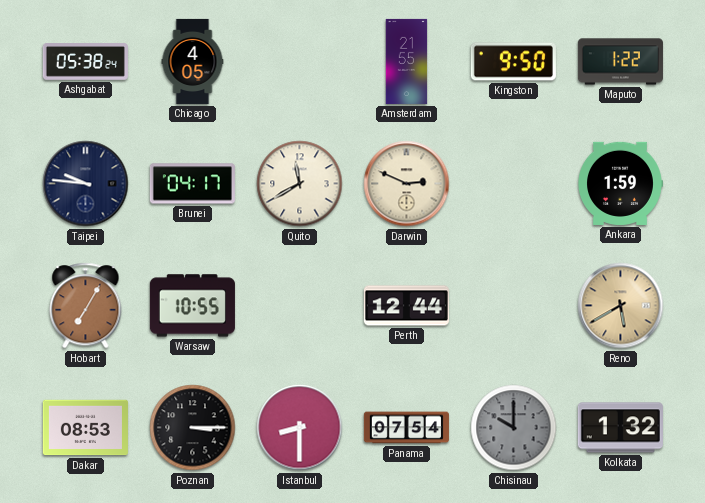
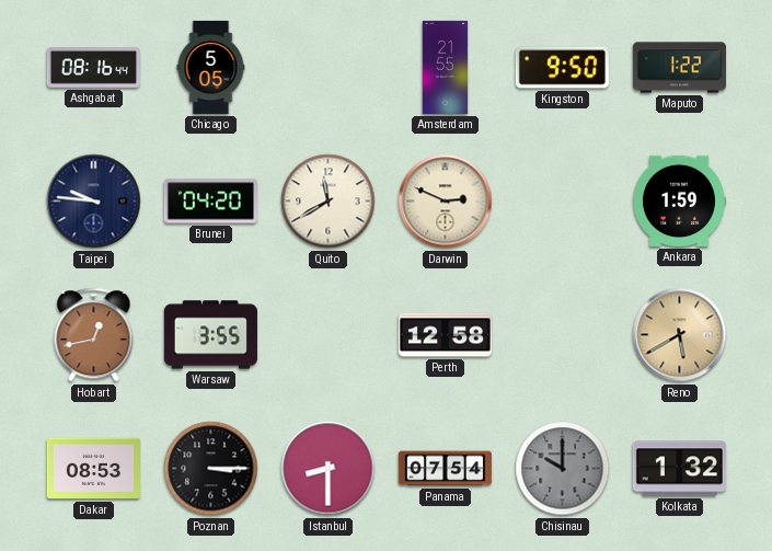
Ashgabat: 05:38 -> 08:16 (93, 68)
Chicago: 4:05 -> 5:05 (211, 67)
Brunei: 04:17 -> 04:20 (210, 202)
Hobart: 7:05 -> 12:43 (94, 335)
Warsaw: 10:55 -> 3:55 (210, 335)
Perth: 12:44 -> 12:58 (445, 335)
